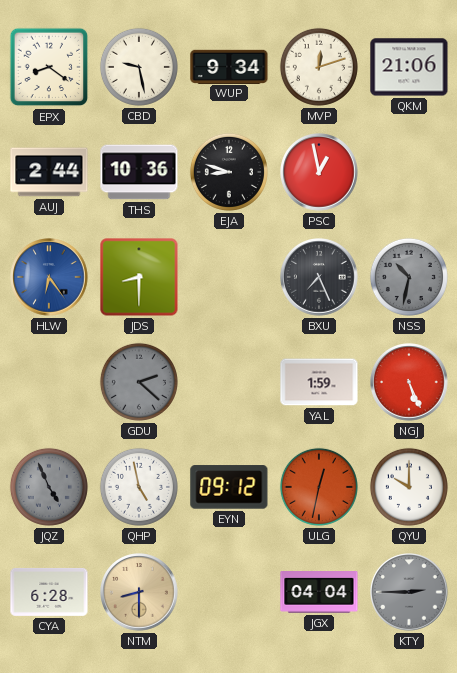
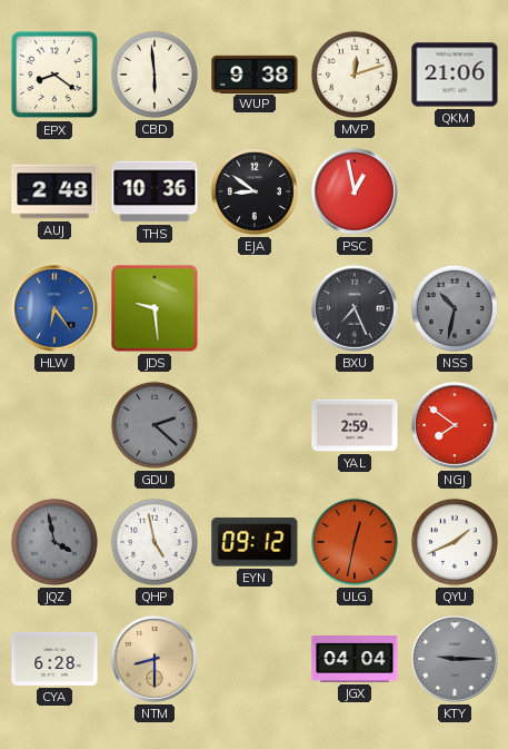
CBD: 9:28 -> 5:59 (155, 75)
WUP: 9:34 -> 9:38 (255, 73)
AUJ: 2:44 -> 2:48 (54, 191)
EJA: 8:48 -> 8:51 (255, 191)
JDS: 8:30 -> 9:29 (155, 308)
YAL: 1:59 -> 2:59 (355, 425)
NGJ: 5:26 -> 7:51 (455, 425)
JQZ: 4:56 -> 3:58 (54, 542)
QYU: 10:00 -> 1:41 (455, 542)
KTY: 2:45 -> 9:15 (455, 659)
